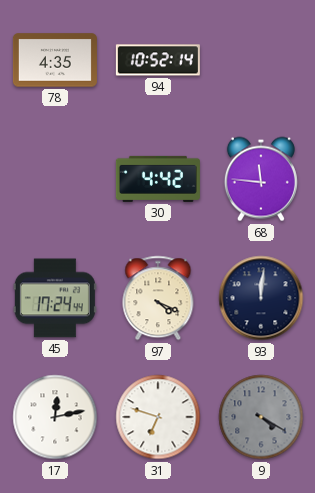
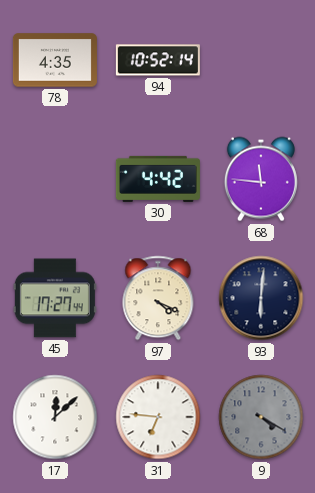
45: 17:24 -> 17:27 (55, 298)
93: 12:01 -> 6:01 (261, 298)
17: 12:13 -> 12:08 (55, 417)
31: 6:48 -> 6:46 (158, 417)
